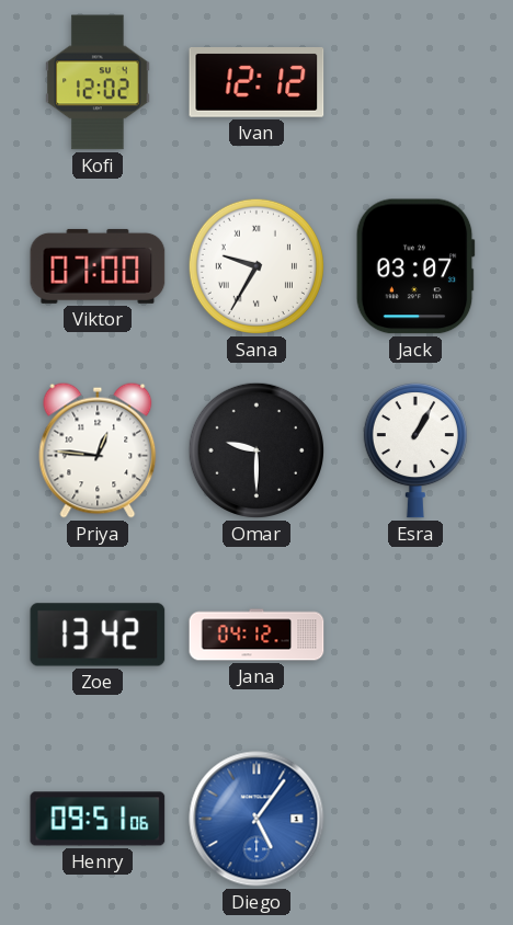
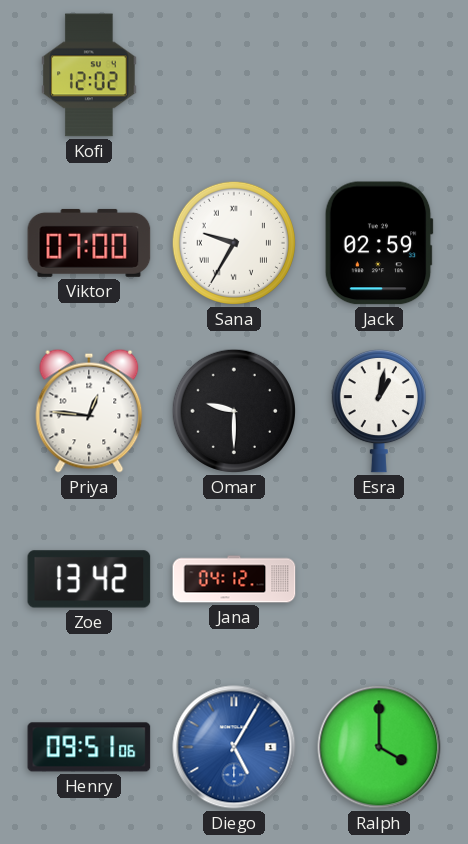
Ivan: 12:12 -> none (256, 83)
Jack: 03:07 -> 02:59 (379, 243)
Esra: 1:05 -> 1:02 (379, 411)
Diego: 5:06 -> 5:05 (234, 747)
Ralph: none -> 4:00 (379, 747)
